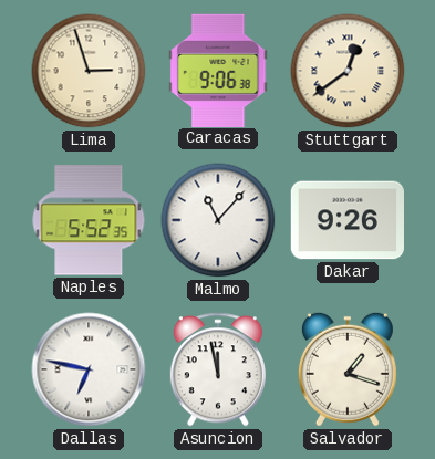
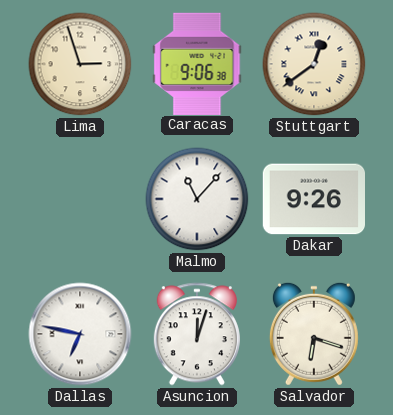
Naples: 5:52 -> none (89, 220)
Asuncion: 11:58 -> 12:03 (197, 334)
Salvador: 1:18 -> 6:18 (314, 334)
